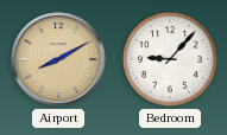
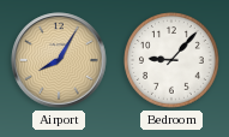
Airport: 8:10 -> 8:05 (59, 60)
